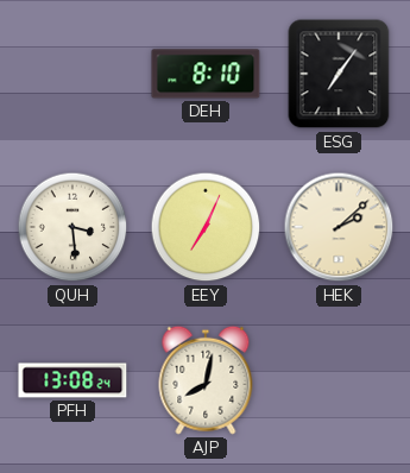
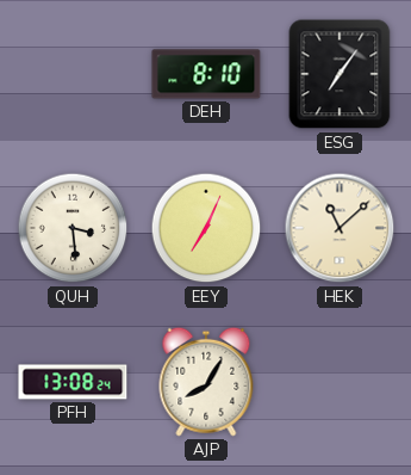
HEK: 2:08 -> 11:08 (340, 228)
AJP: 8:02 -> 8:05 (206, 382)
